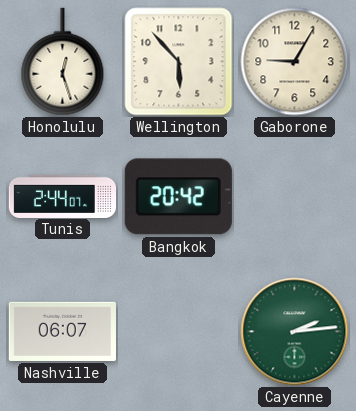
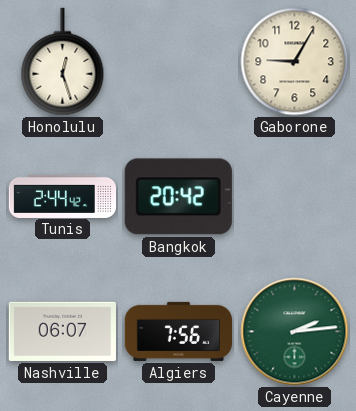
Wellington: 5:53 -> none (179, 62)
Tunis: 2:44:07 -> 2:44:42 (62, 196)
Algiers: none -> 7:56 (178, 331)
